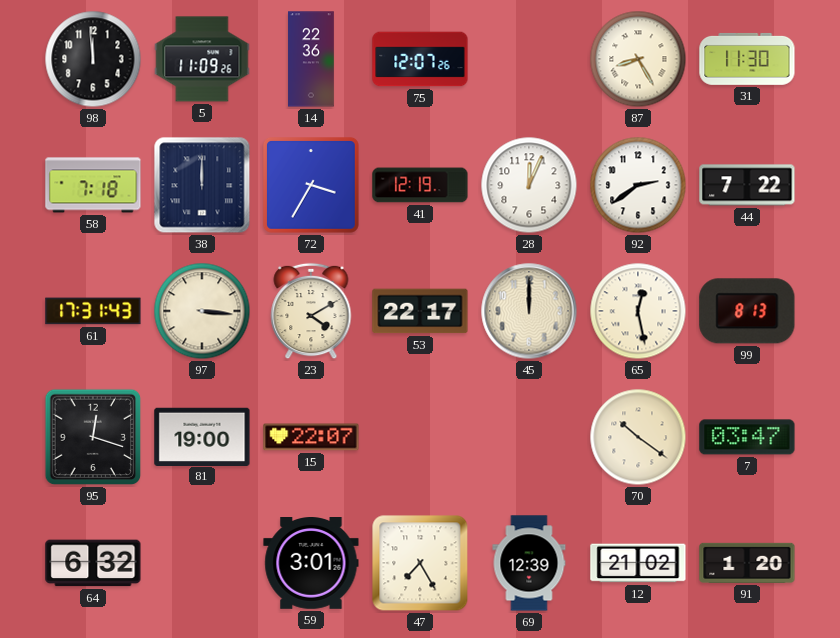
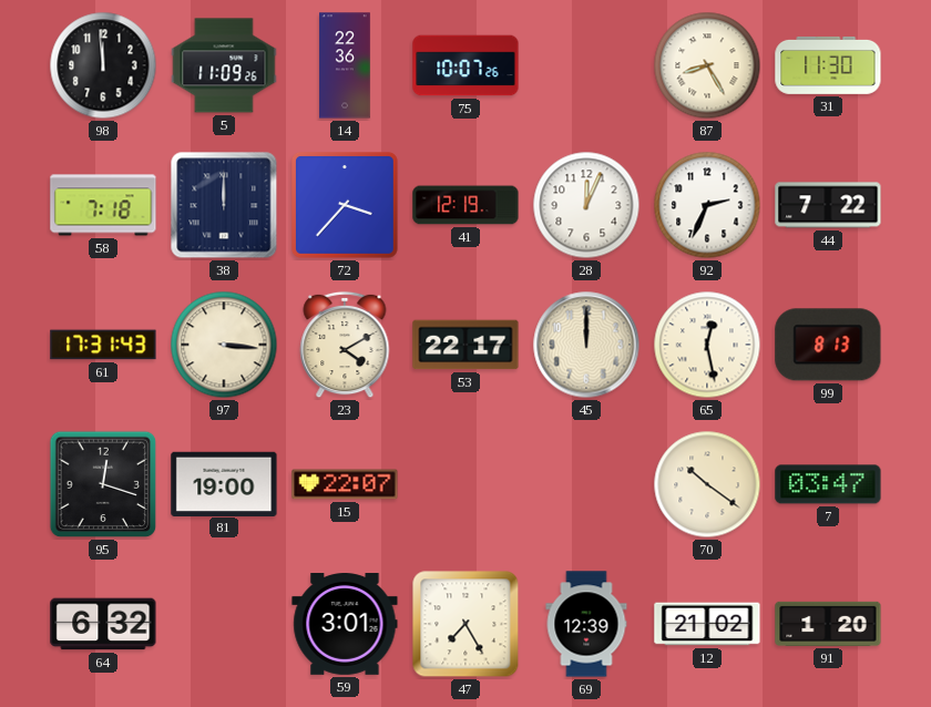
75: 12:07 -> 10:07 (465, 65)
72: 3:35 -> 3:37 (346, 206)
92: 2:39 -> 2:34 (707, 205)
